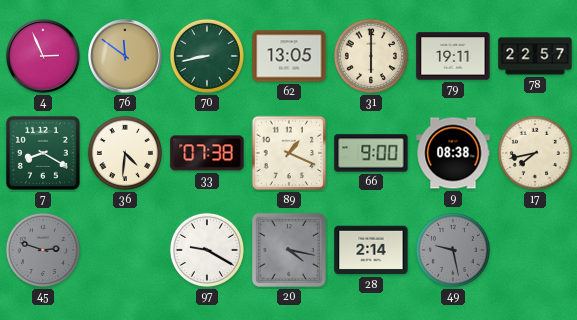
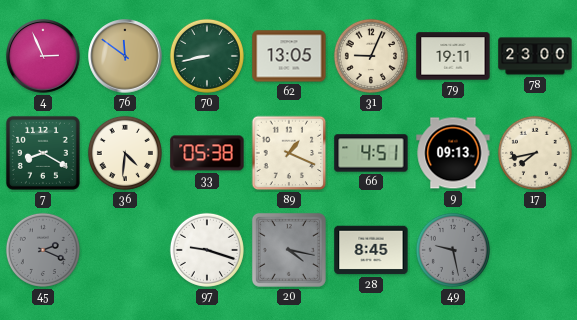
31: 6:00 -> 9:04 (371, 56)
78: 22:57 -> 23:00 (535, 56)
33: 07:38 -> 05:38 (207, 153)
66: 9:00 -> 4:51 (371, 153)
9: 08:38 -> 09:13 (453, 153)
45: 2:48 -> 2:19 (43, 250)
97: 9:20 -> 9:18 (207, 250)
28: 2:14 -> 8:45 (371, 250)
